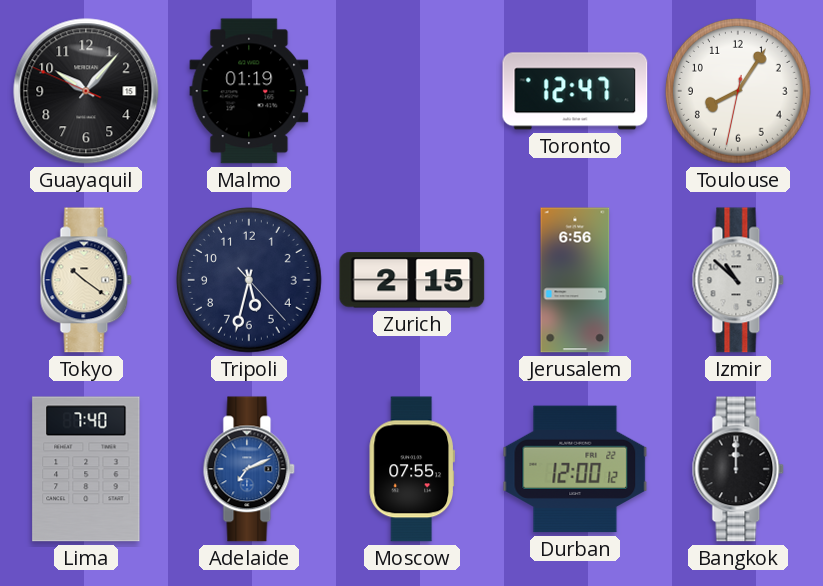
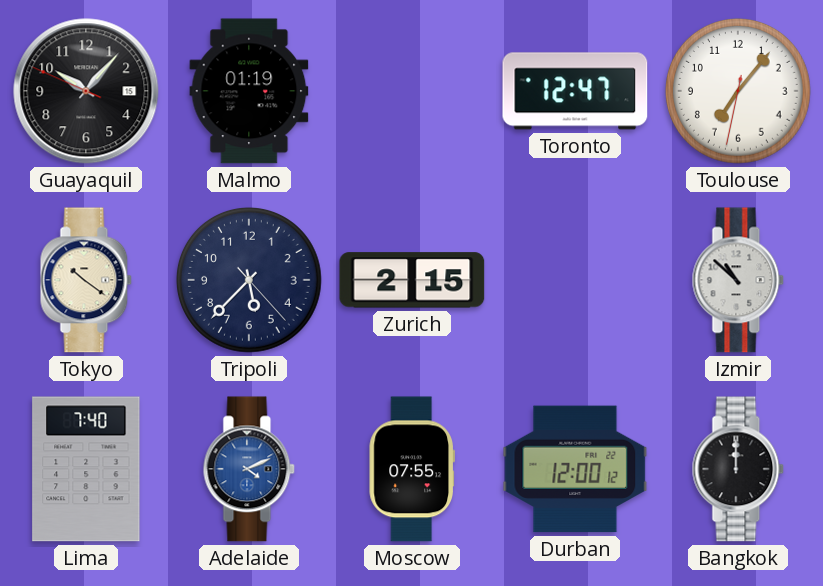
Toulouse: 8:05 -> 7:06 (738, 91)
Tripoli: 5:32 -> 5:37 (249, 280)
Jerusalem: 6:56 -> none (575, 280)
Adelaide: 7:11 -> 4:11 (249, 469)
